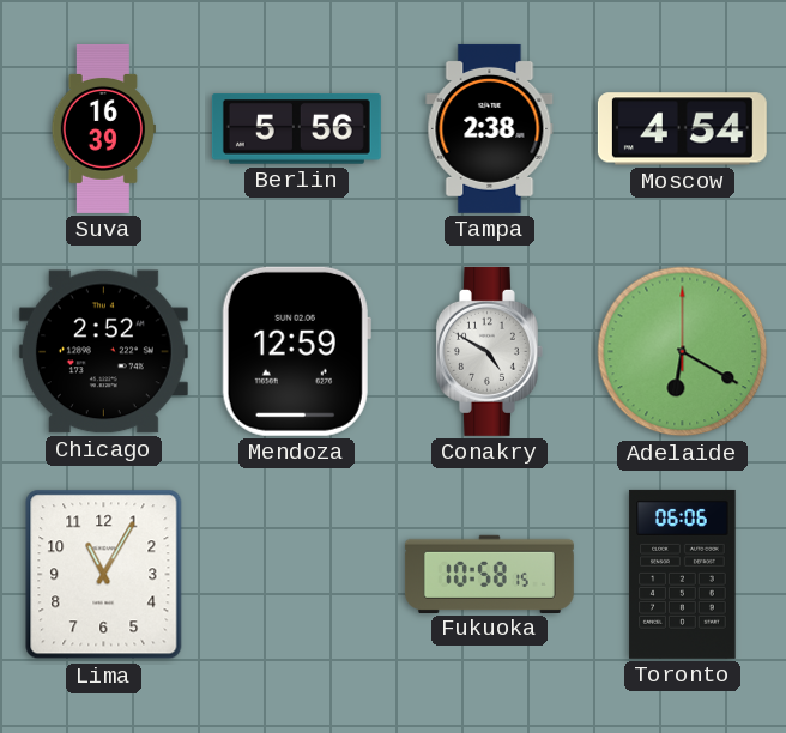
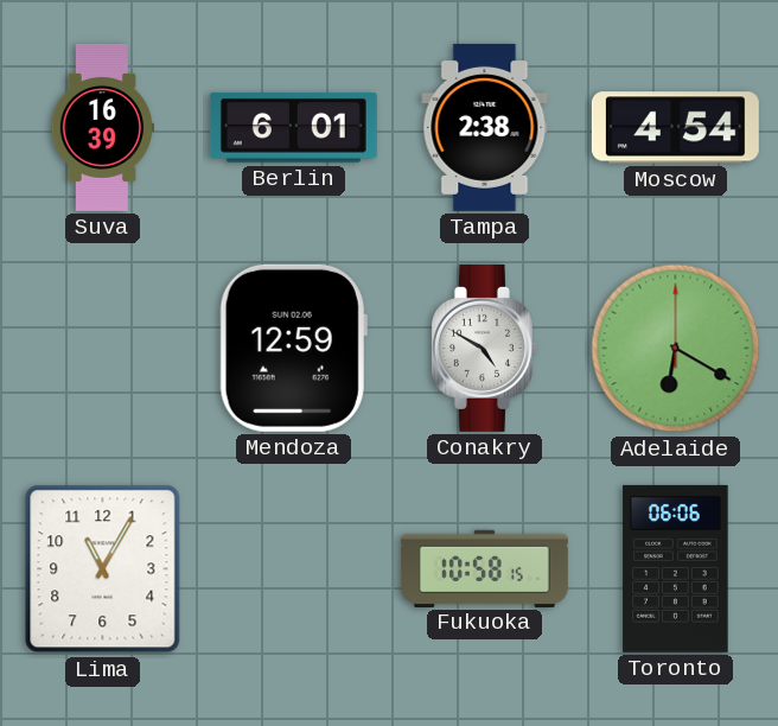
Berlin: 5:56 -> 6:01 (293, 128)
Chicago: 2:52 -> none (103, 352)
